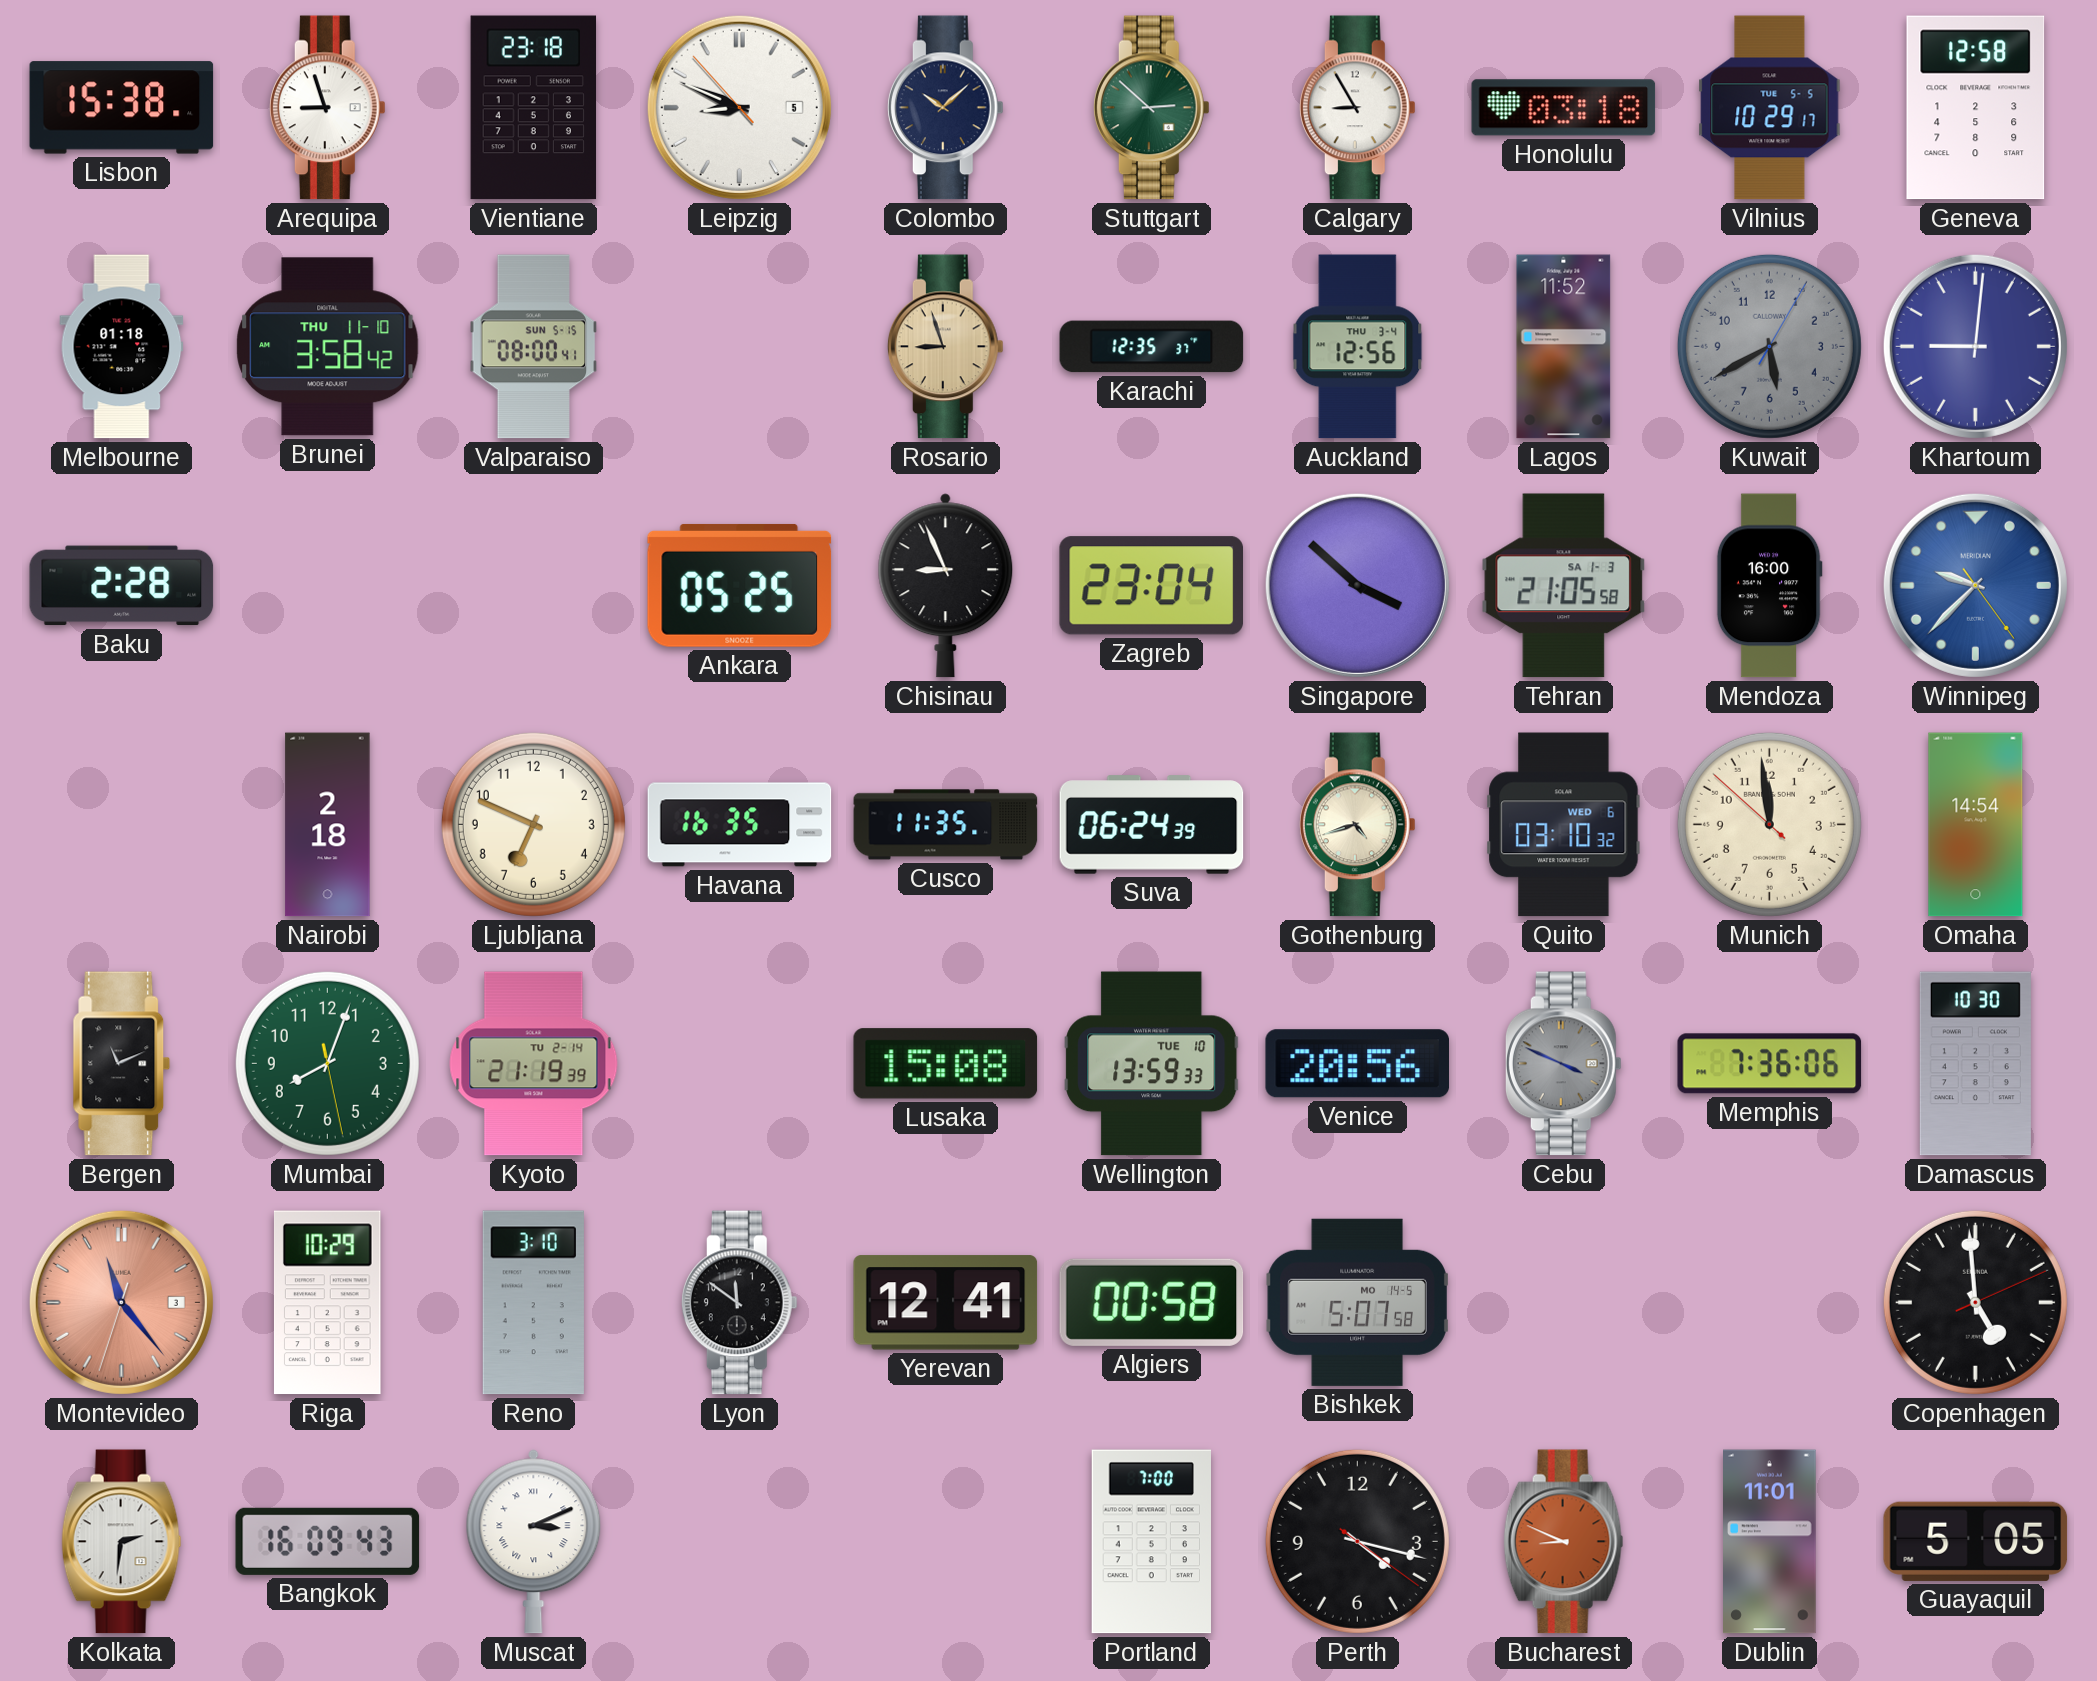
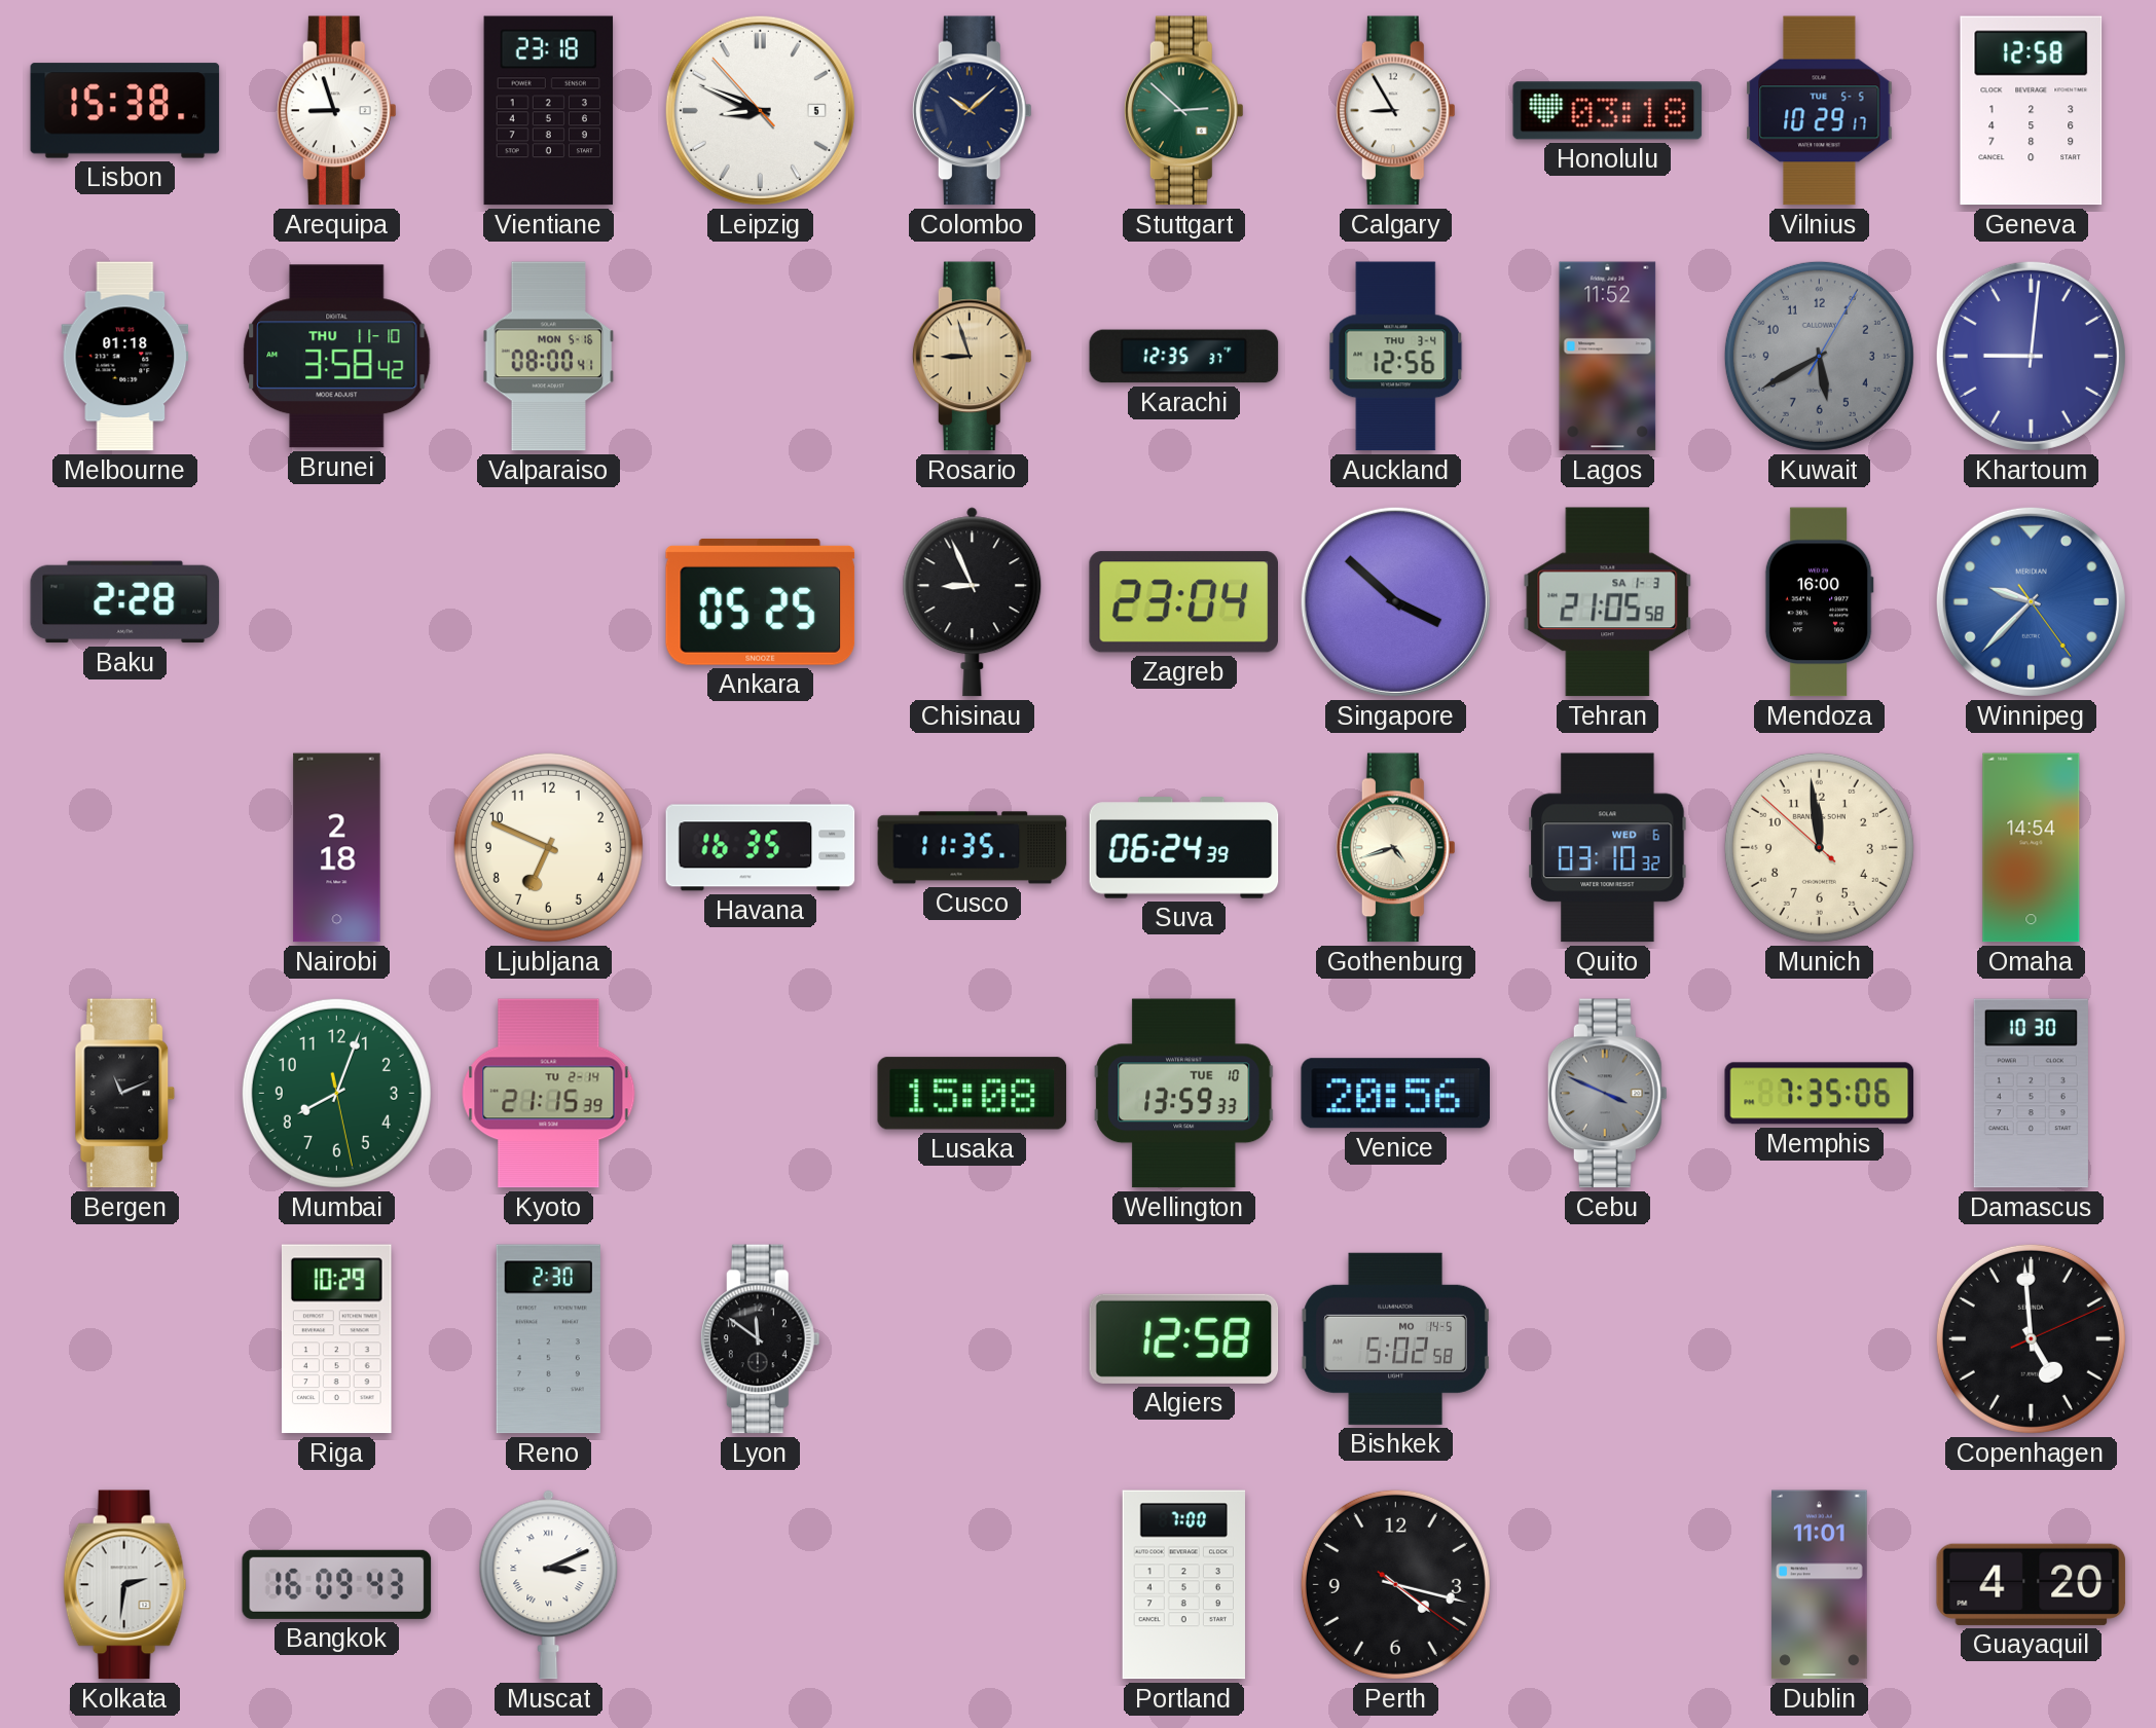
Valparaiso date: SUN 5-15 -> MON 5-16 (549, 357)
Kyoto: 21:19 -> 21:15 (549, 1094)
Memphis: 7:36 -> 7:35 (1820, 1094)
Montevideo: 11:23 -> none (121, 1302)
Reno: 3:10 -> 2:30 (548, 1339)
Yerevan: 12:41 -> none (946, 1303)
Algiers: 00:58 -> 12:58 (1184, 1338)
Bishkek: 5:07 -> 5:02 (1396, 1338)
Bucharest: 8:49 -> none (1564, 1542)
Guayaquil: 5:05 -> 4:20 (2032, 1584)
